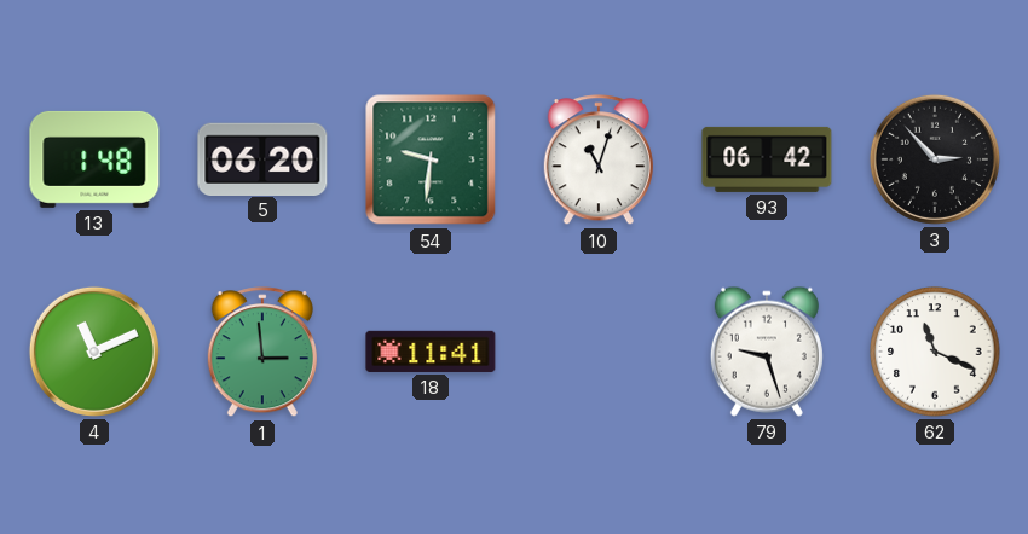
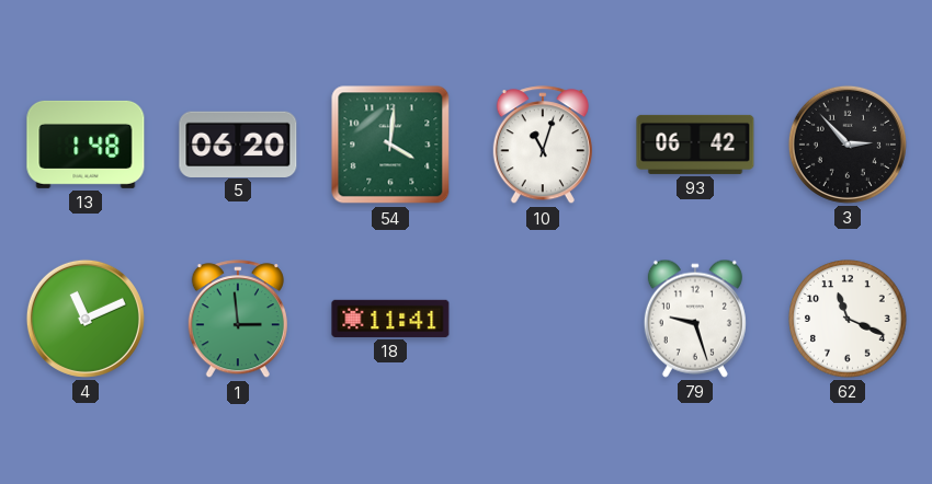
54: 9:31 -> 4:01 (390, 145)
